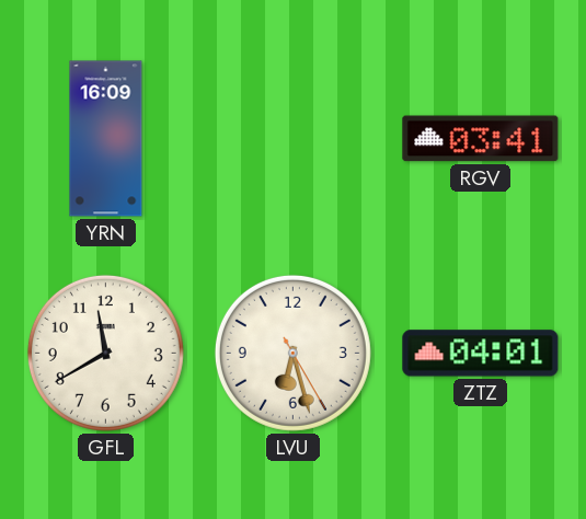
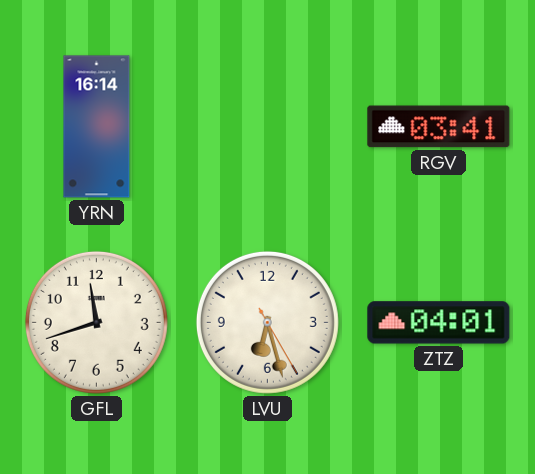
YRN: 16:09 -> 16:14 (97, 127)
GFL: 11:40 -> 11:42 (96, 322)
